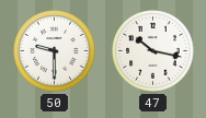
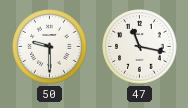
47: 10:17 -> 11:17 (140, 47)
